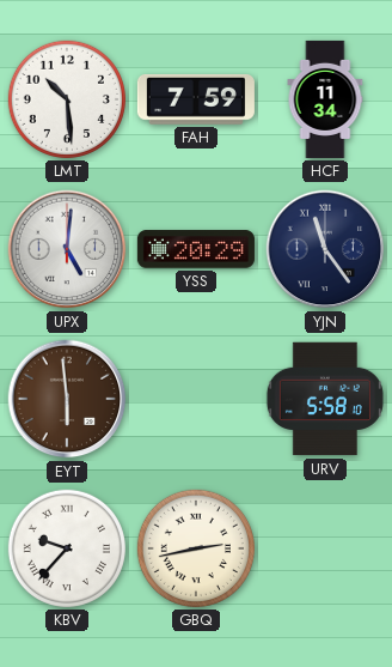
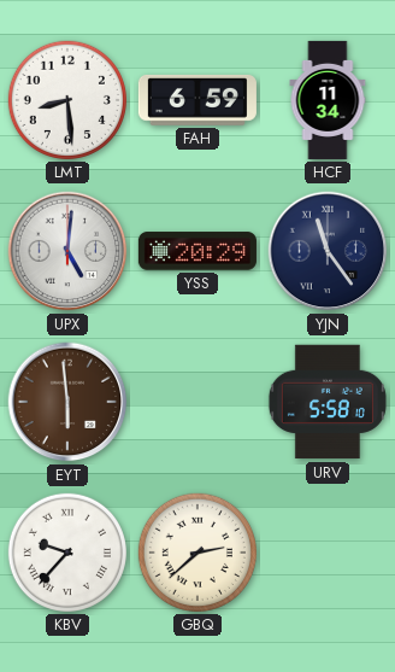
LMT: 10:29 -> 8:29 (67, 100)
FAH: 7:59 -> 6:59 (197, 100)
GBQ: 2:43 -> 2:38 (197, 553)
